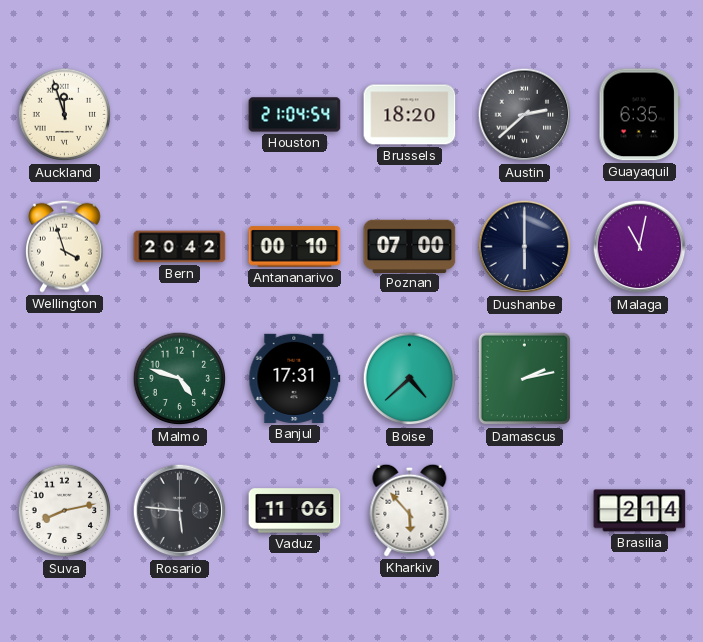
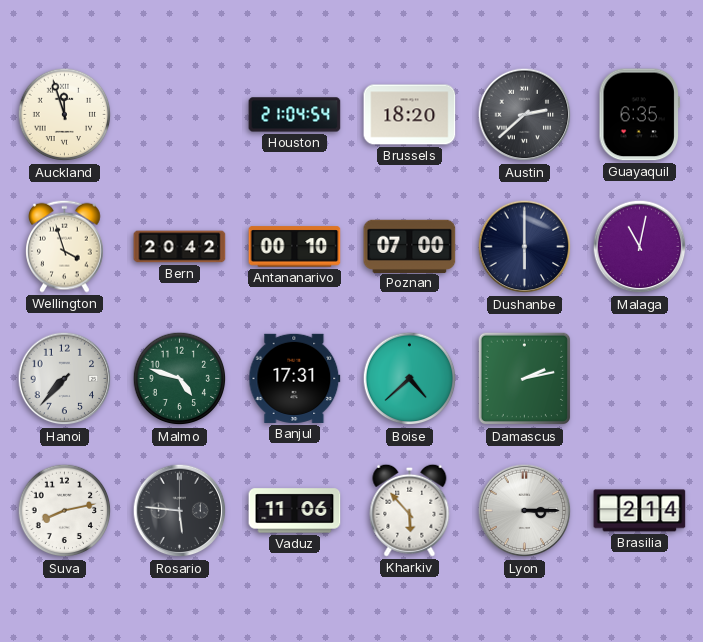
Hanoi: none -> 7:37 (65, 379)
Lyon: none -> 3:15 (525, 511)
